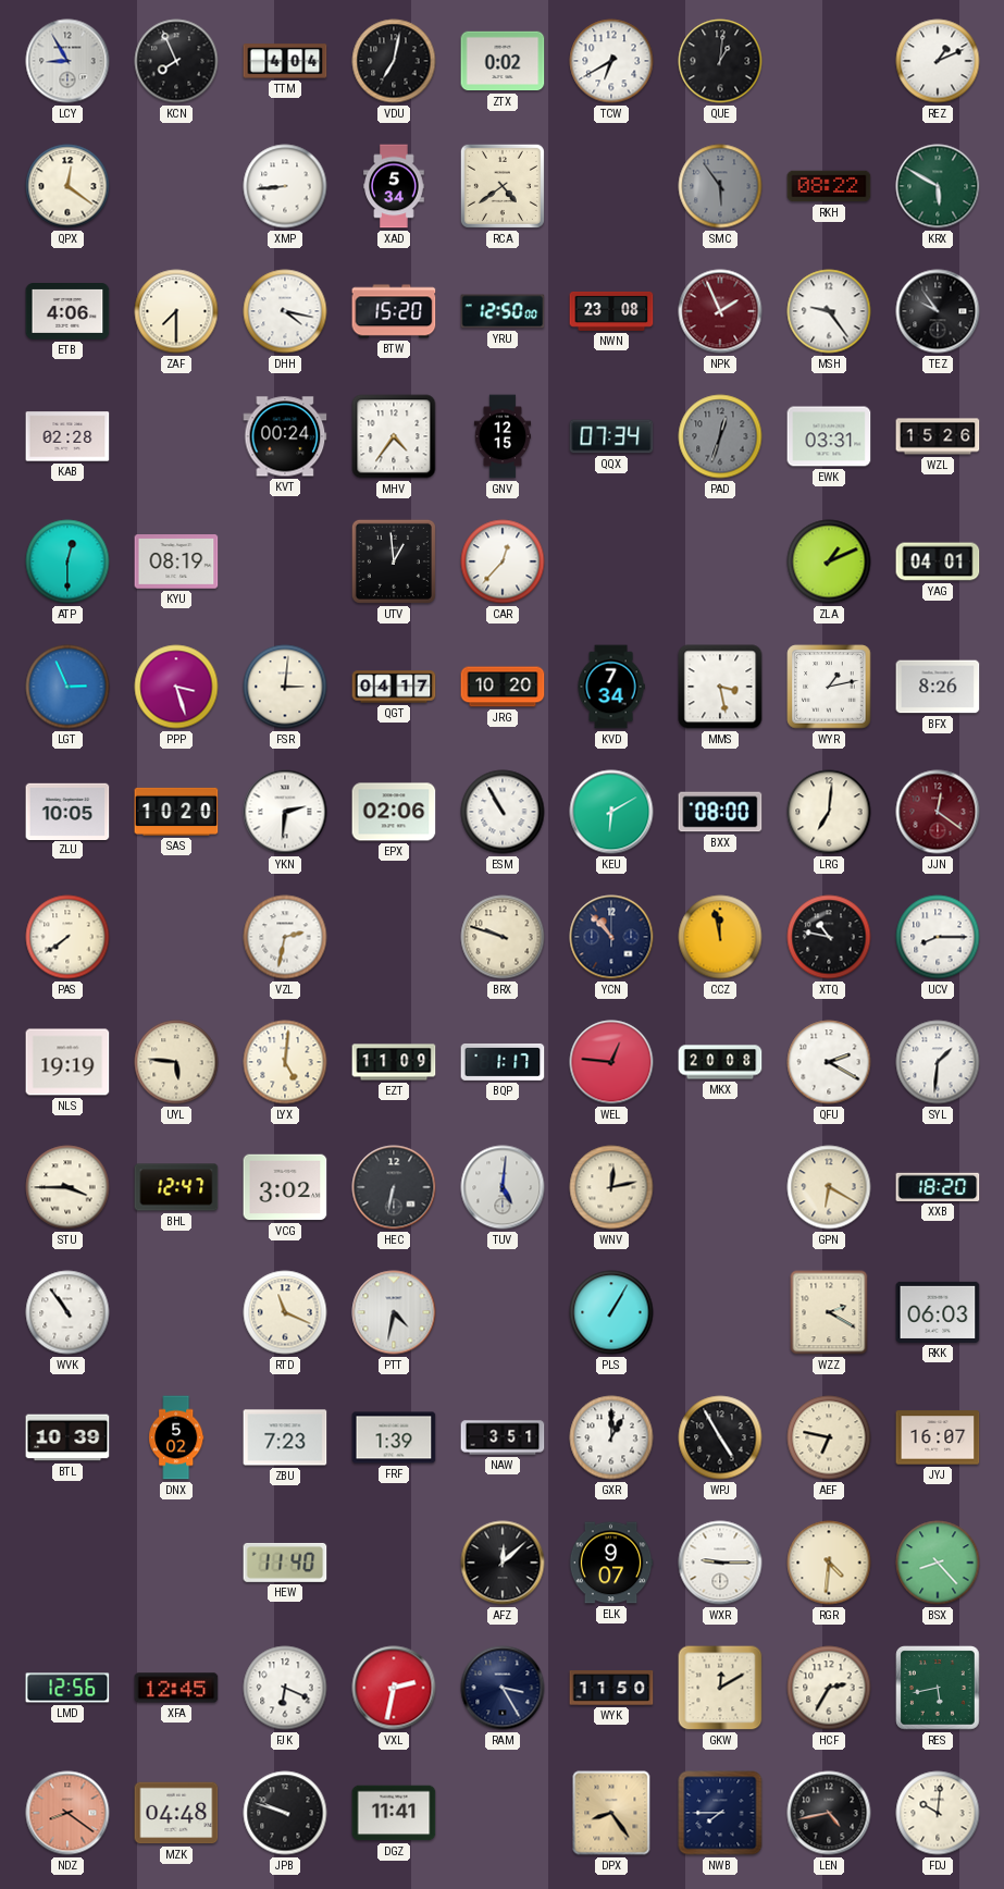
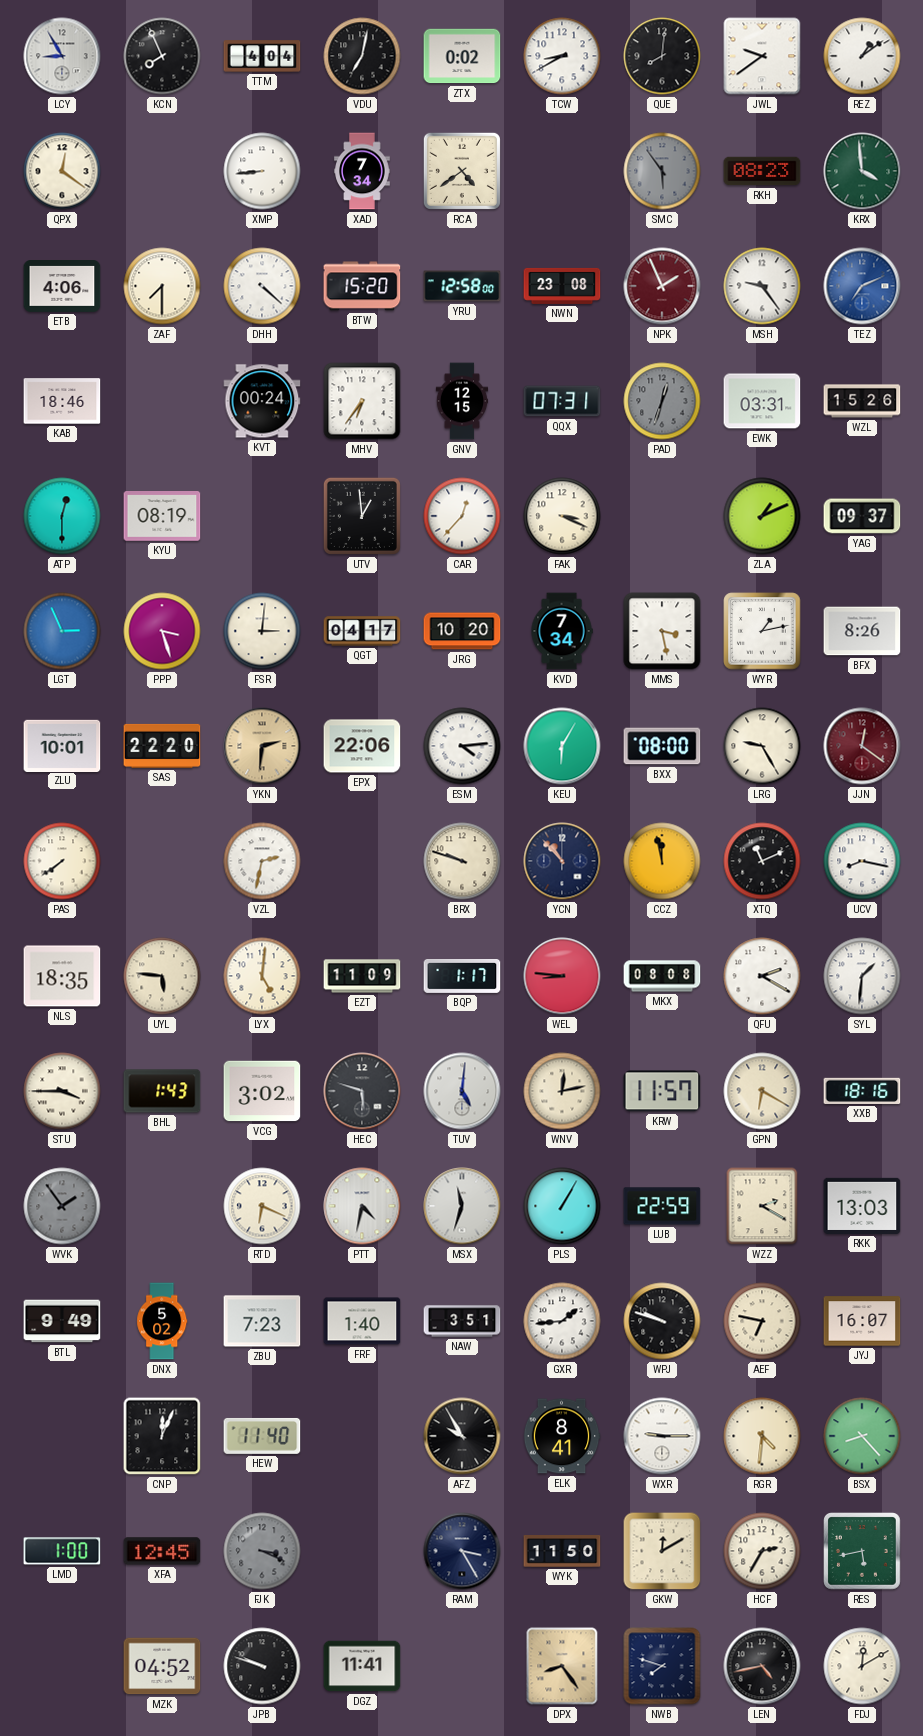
TCW: 6:40 -> 8:40 (562, 56)
QUE: 1:01 -> 8:01 (662, 56)
JWL: none -> 9:39 (762, 56)
REZ: 1:11 -> 1:09 (862, 56)
XAD: 5:34 -> 7:34 (362, 171)
RKH: 08:22 -> 08:23 (762, 171)
KRX: 5:50 -> 3:59 (862, 171)
DHH: 4:17 -> 4:22 (262, 286)
YRU: 12:50 -> 12:58 (462, 286)
TEZ: 9:54 -> 7:11 (862, 286)
TEZ dial: black -> blue (862, 286)
KAB: 02:28 -> 18:46 (62, 401)
MHV: 4:36 -> 6:36 (362, 401)
QQX: 07:34 -> 07:31 (562, 401)
FAK: none -> 3:19 (562, 516)
YAG: 04:01 -> 09:37 (862, 516)
ZLU: 10:05 -> 10:01 (62, 745)
SAS: 10:20 -> 22:20 (162, 746)
YKN dial: white -> champagne (262, 746)
EPX: 02:06 -> 22:06 (362, 746)
ESM: 10:55 -> 4:14 (462, 746)
KEU: 6:10 -> 6:05 (562, 746)
LRG: 7:01 -> 9:25 (762, 746)
XTQ: 10:47 -> 11:11 (762, 861)
UCV: 8:15 -> 8:17 (862, 861)
NLS: 19:19 -> 18:35 (62, 976)
WEL: 12:46 -> 8:46 (562, 976)
MKX: 20:08 -> 08:08 (662, 976)
BHL: 12:47 -> 1:43 (162, 1091)
HEC: 6:32 -> 5:48 (362, 1091)
KRW: none -> 11:57 (662, 1091)
XXB: 18:20 -> 18:16 (862, 1091)
WVK: 10:54 -> 1:54 (62, 1206)
WVK dial: white -> grey (62, 1206)
RTD: 11:19 -> 6:19 (262, 1206)
MSX: none -> 11:33 (462, 1206)
LUB: none -> 22:59 (662, 1206)
RKK: 06:03 -> 13:03 (862, 1206)
BTL: 10:39 -> 9:49 (62, 1321)
FRF: 1:39 -> 1:40 (362, 1321)
GXR: 1:00 -> 1:44 (562, 1321)
WPJ: 4:55 -> 9:48 (662, 1321)
CNP: none -> 12:04 (162, 1436)
AFZ: 12:08 -> 9:55 (462, 1436)
ELK: 9:07 -> 8:41 (562, 1436)
LMD: 12:56 -> 1:00 (62, 1551)
FJK: 6:19 -> 3:19 (262, 1551)
FJK dial: white -> grey (262, 1551)
VXL: 2:32 -> none (394, 1688)
NDZ: 8:21 -> none (67, 1813)
MZK: 04:48 -> 04:52 (162, 1666)
NWB: 7:45 -> 7:48 (662, 1666)
FDJ: 10:01 -> 12:10 (862, 1666)
